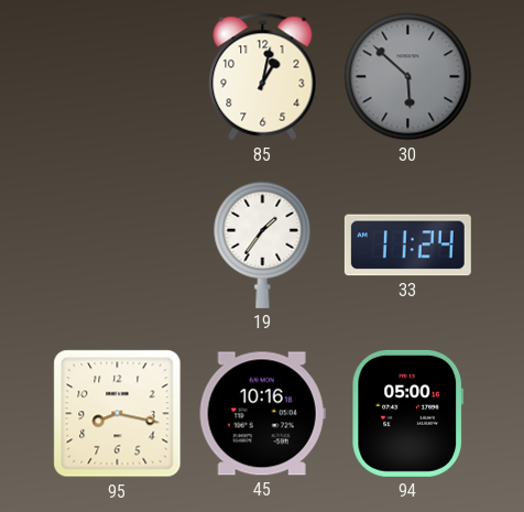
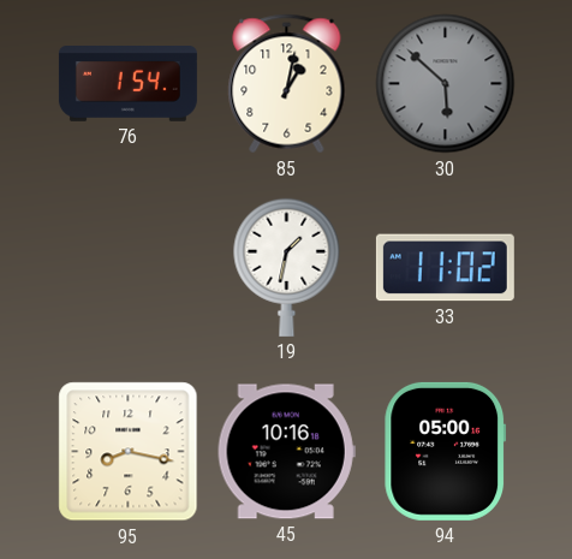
76: none -> 1:54 (127, 84)
19: 1:36 -> 1:32 (287, 267)
33: 11:24 -> 11:02 (445, 268)
